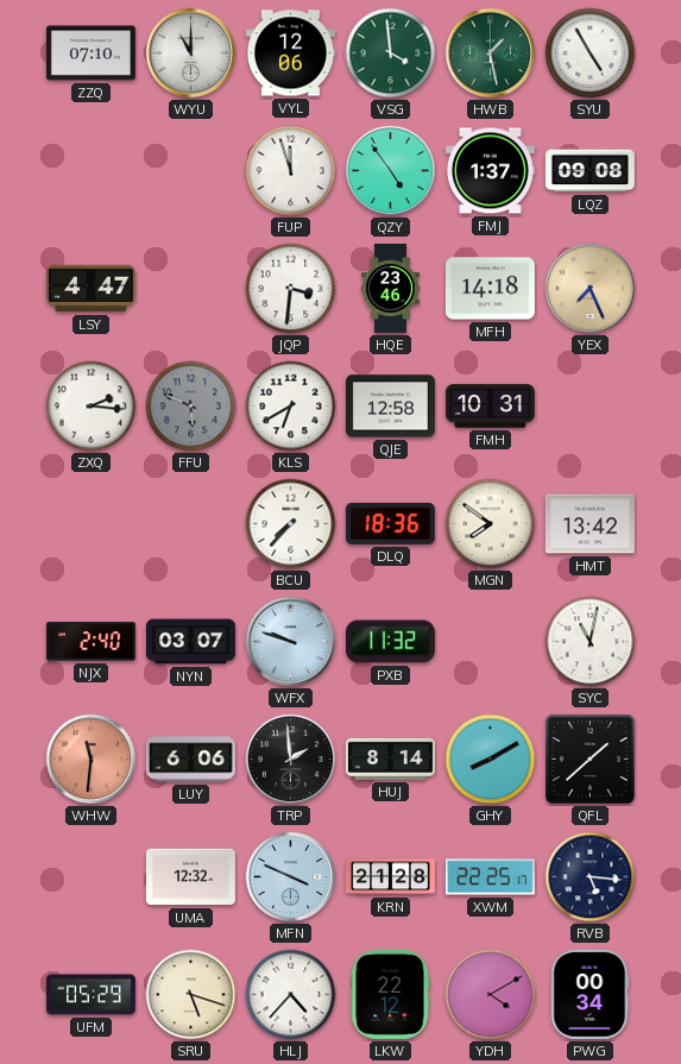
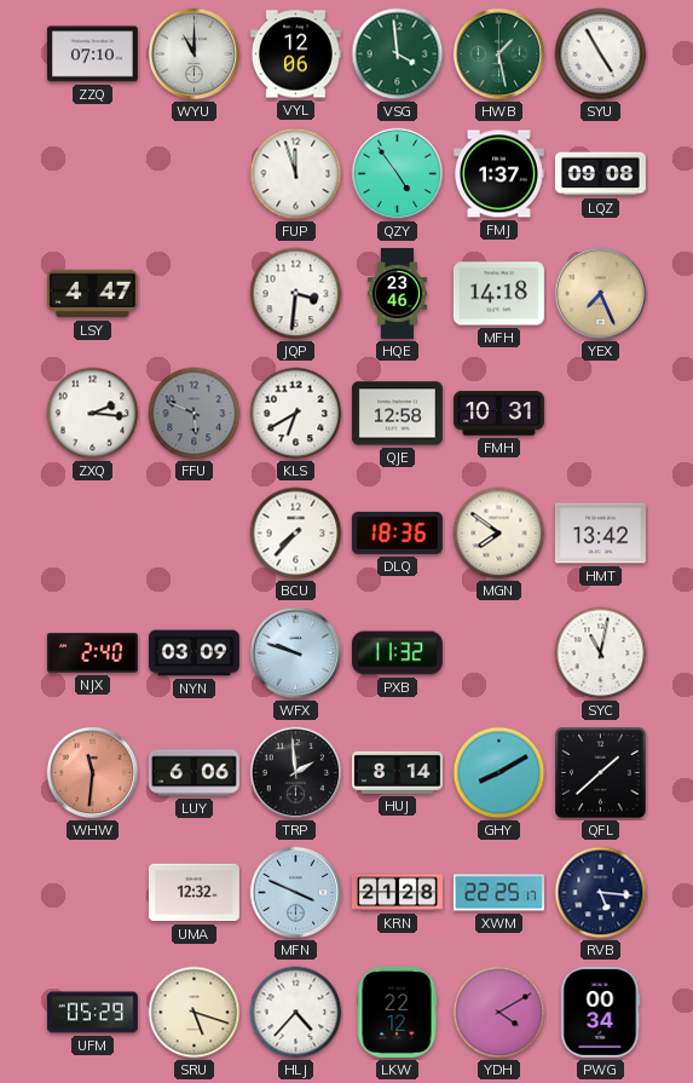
NYN: 03:07 -> 03:09 (194, 653)
